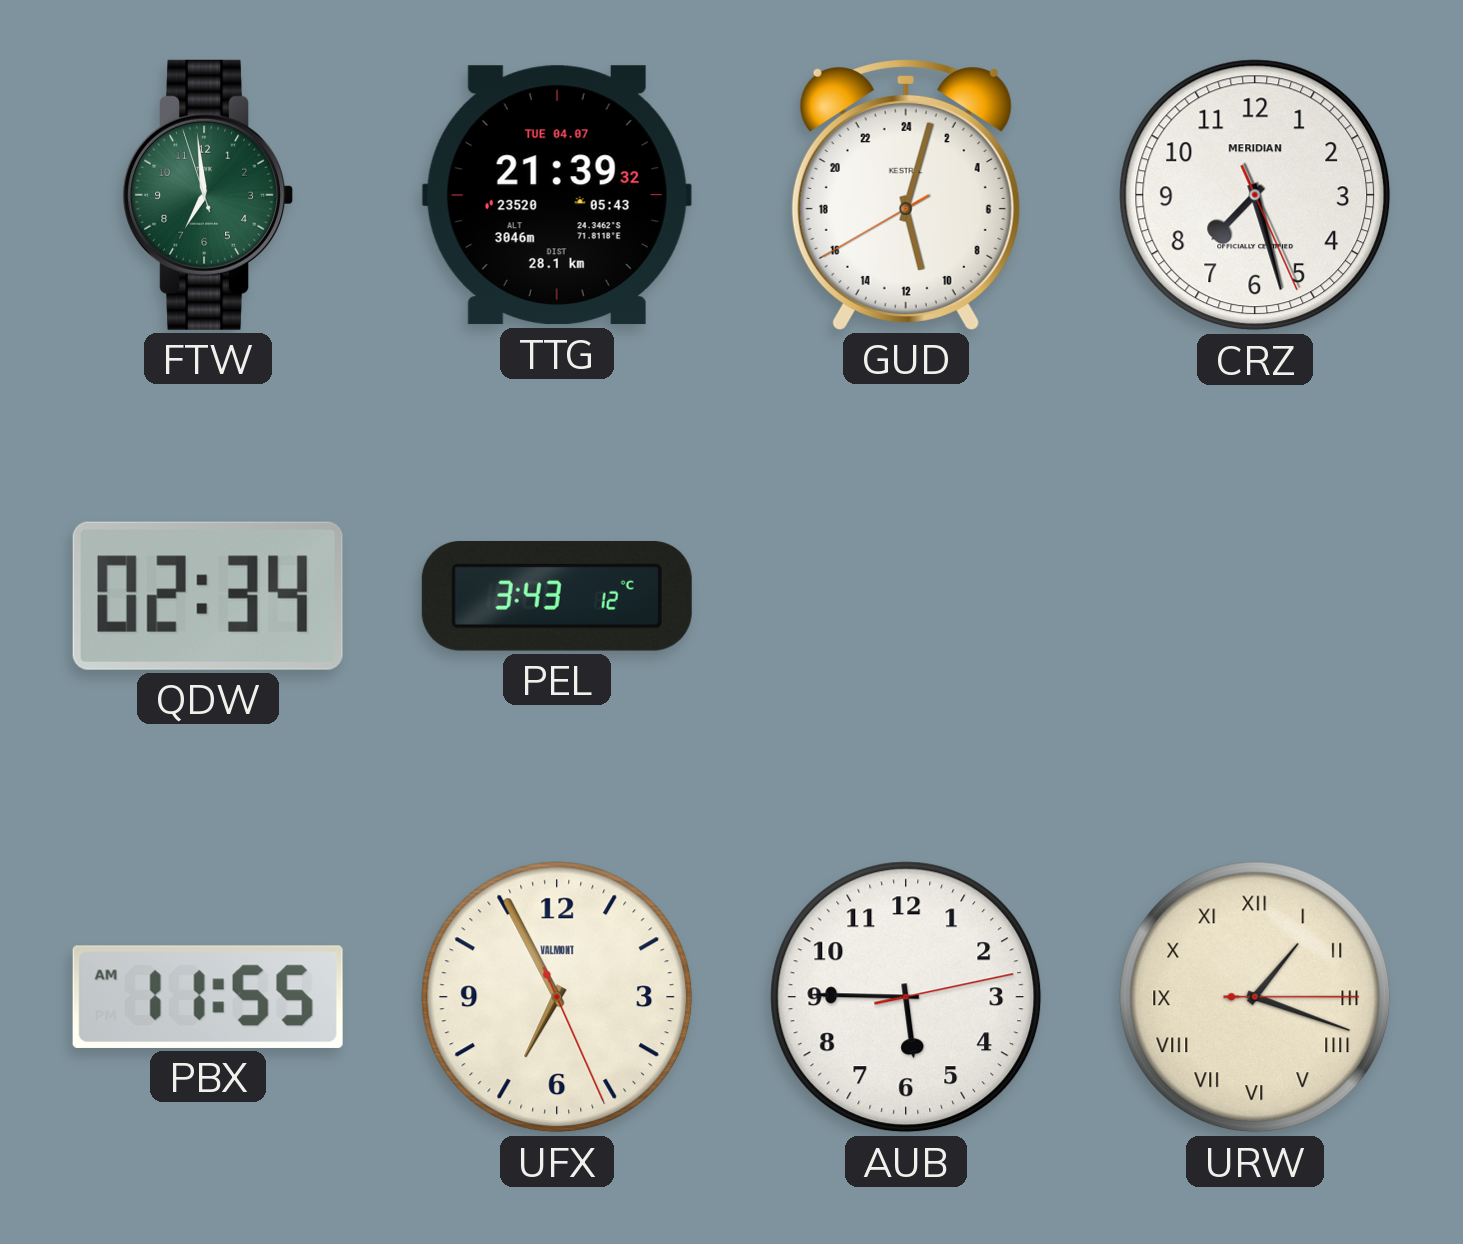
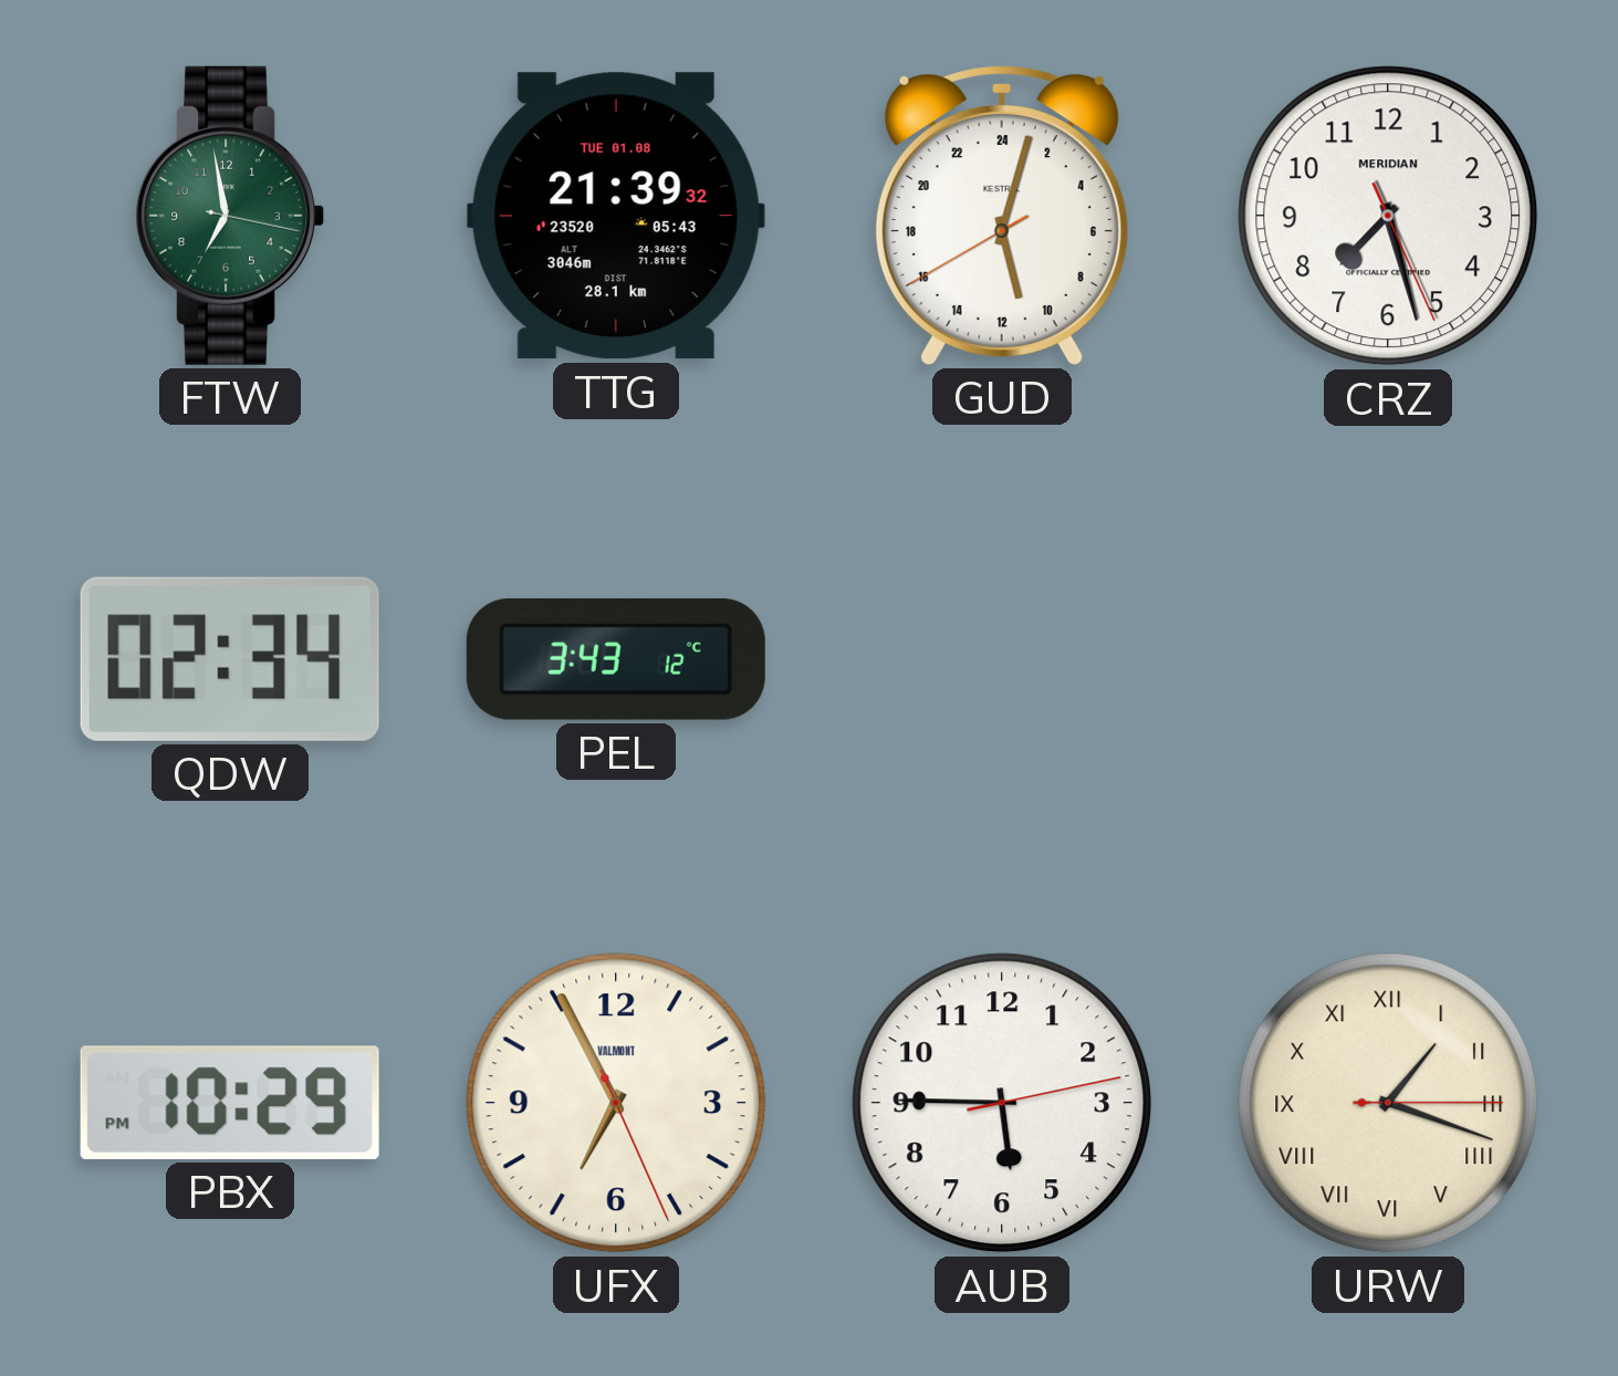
FTW: 6:58:57 -> 6:58:17 (230, 216)
TTG date: TUE 04.07 -> TUE 01.08 (616, 216)
PBX: 11:55 -> 10:29 (230, 1103)
